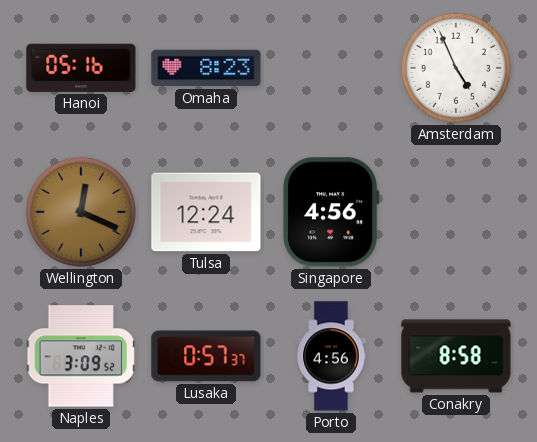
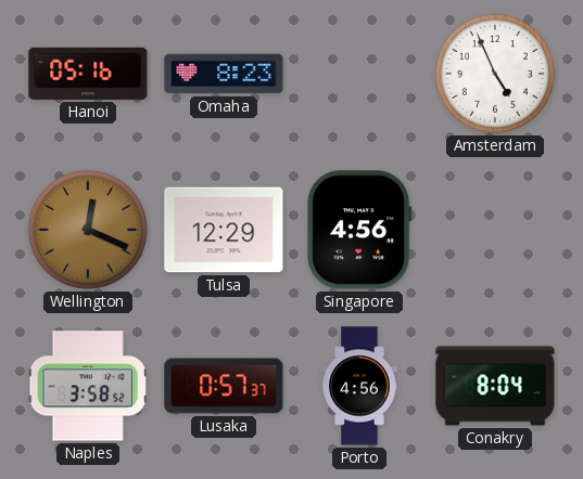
Tulsa: 12:24 -> 12:29 (224, 230)
Naples: 3:09 -> 3:58 (88, 386)
Conakry: 8:58 -> 8:04 (495, 386)
